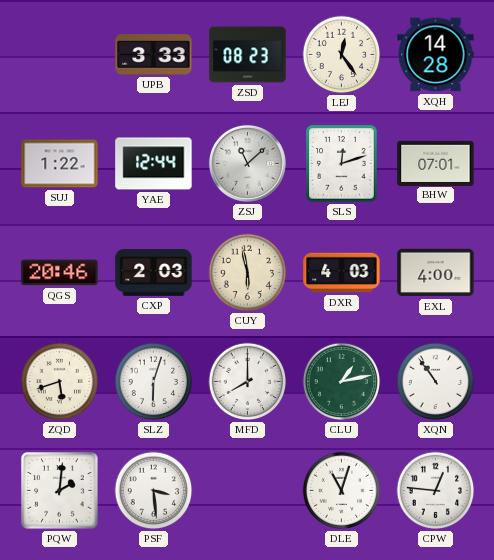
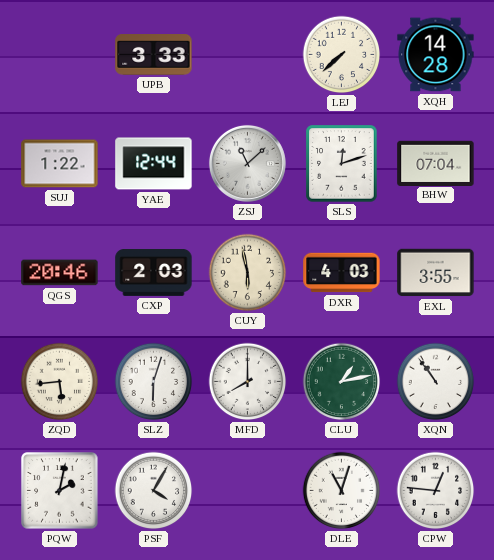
ZSD: 08:23 -> none (248, 55)
LEJ: 12:24 -> 7:38 (342, 55)
BHW: 07:01 -> 07:04 (436, 163)
EXL: 4:00 -> 3:55 (436, 273)
ZQD: 5:42 -> 5:44 (60, 382)
PQW: 2:01 -> 2:02 (60, 491)
PSF: 3:29 -> 4:05 (154, 491)
